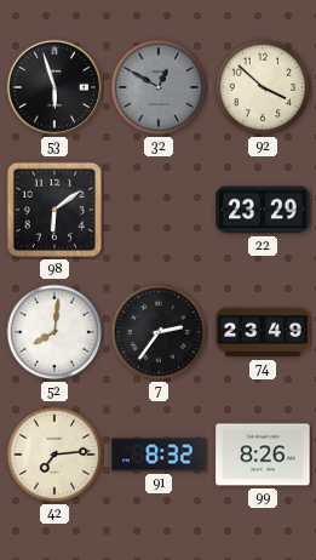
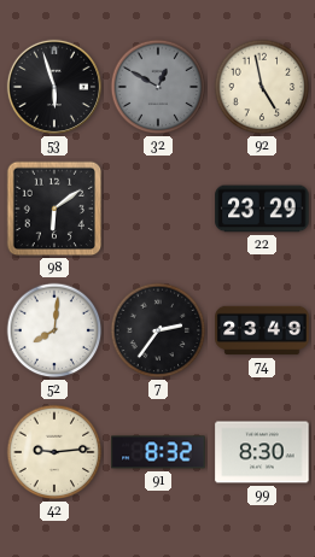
92: 3:52 -> 4:58 (262, 87)
42: 7:14 -> 9:14 (54, 452)
99: 8:26 -> 8:30 (262, 452)
